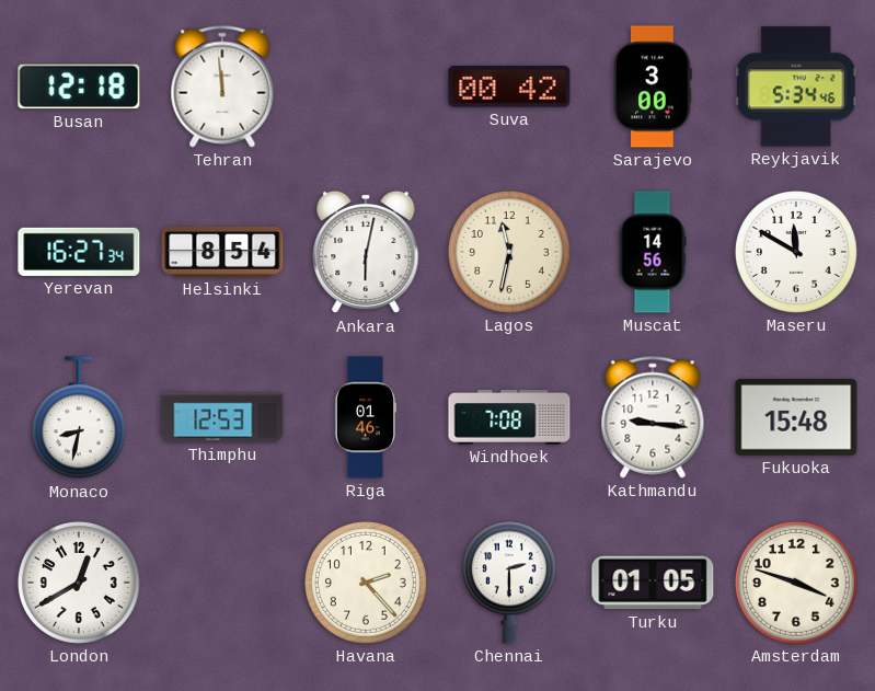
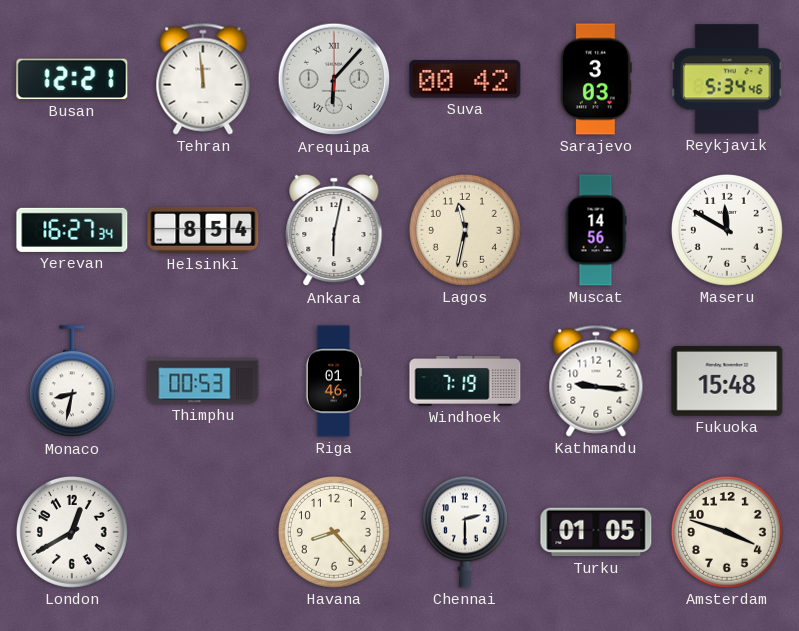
Busan: 12:18 -> 12:21 (72, 79)
Arequipa: none -> 6:07 (334, 79)
Sarajevo: 3:00 -> 3:03 (597, 79)
Thimphu: 12:53 -> 00:53 (203, 381)
Windhoek: 7:08 -> 7:19 (465, 381)
Havana: 2:23 -> 8:23 (334, 532)
